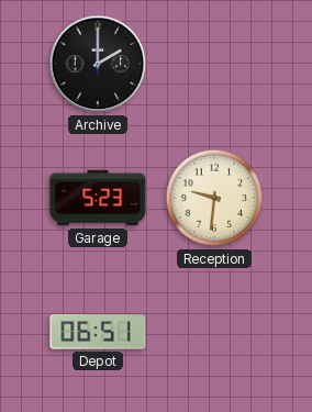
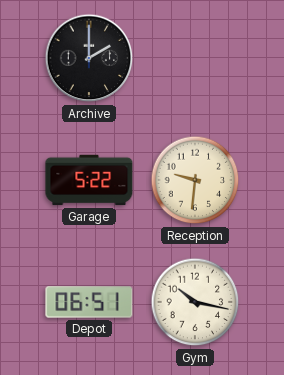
Garage: 5:23 -> 5:22 (89, 180)
Gym: none -> 10:17 (195, 302)
